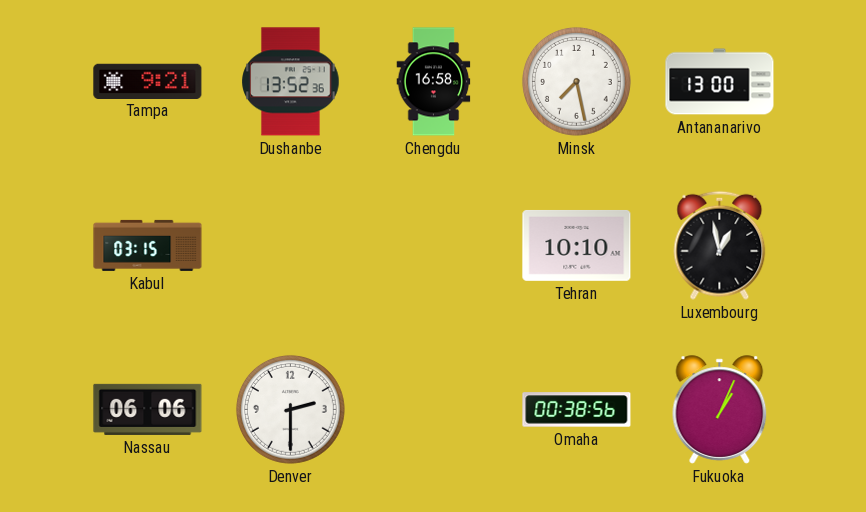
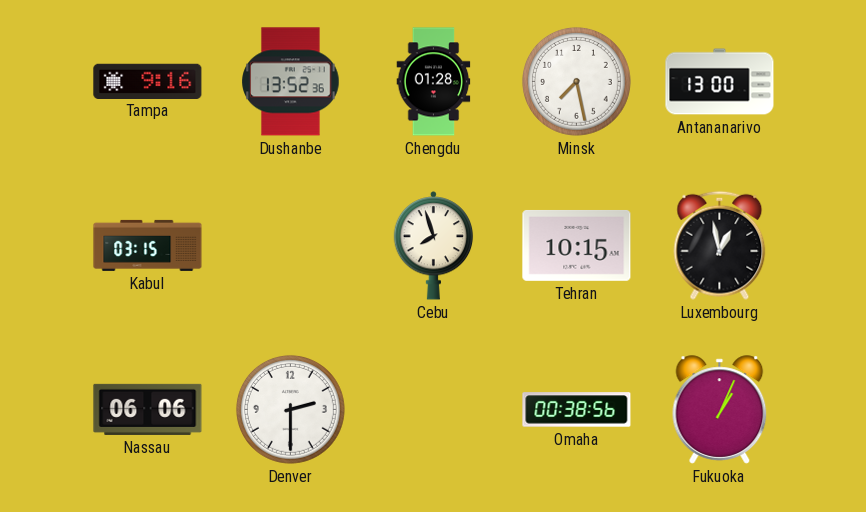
Tampa: 9:21 -> 9:16 (148, 81)
Chengdu: 16:58 -> 01:28 (434, 82)
Cebu: none -> 7:57 (434, 246)
Tehran: 10:10 -> 10:15 (577, 245)
